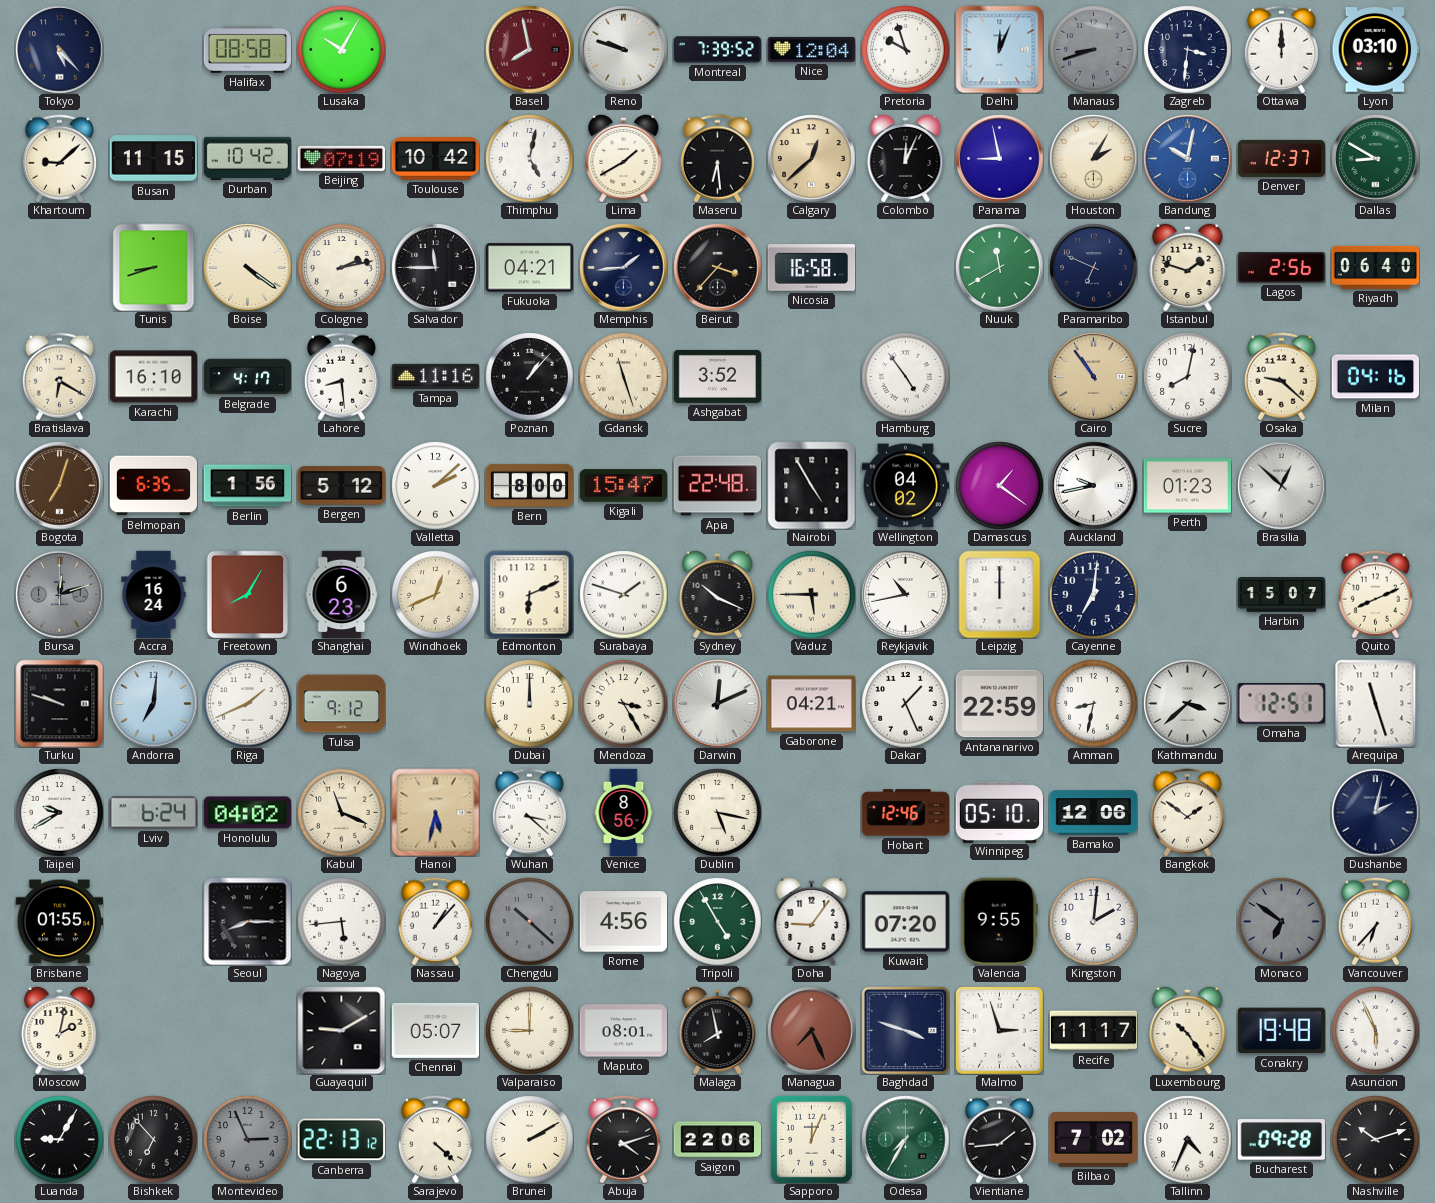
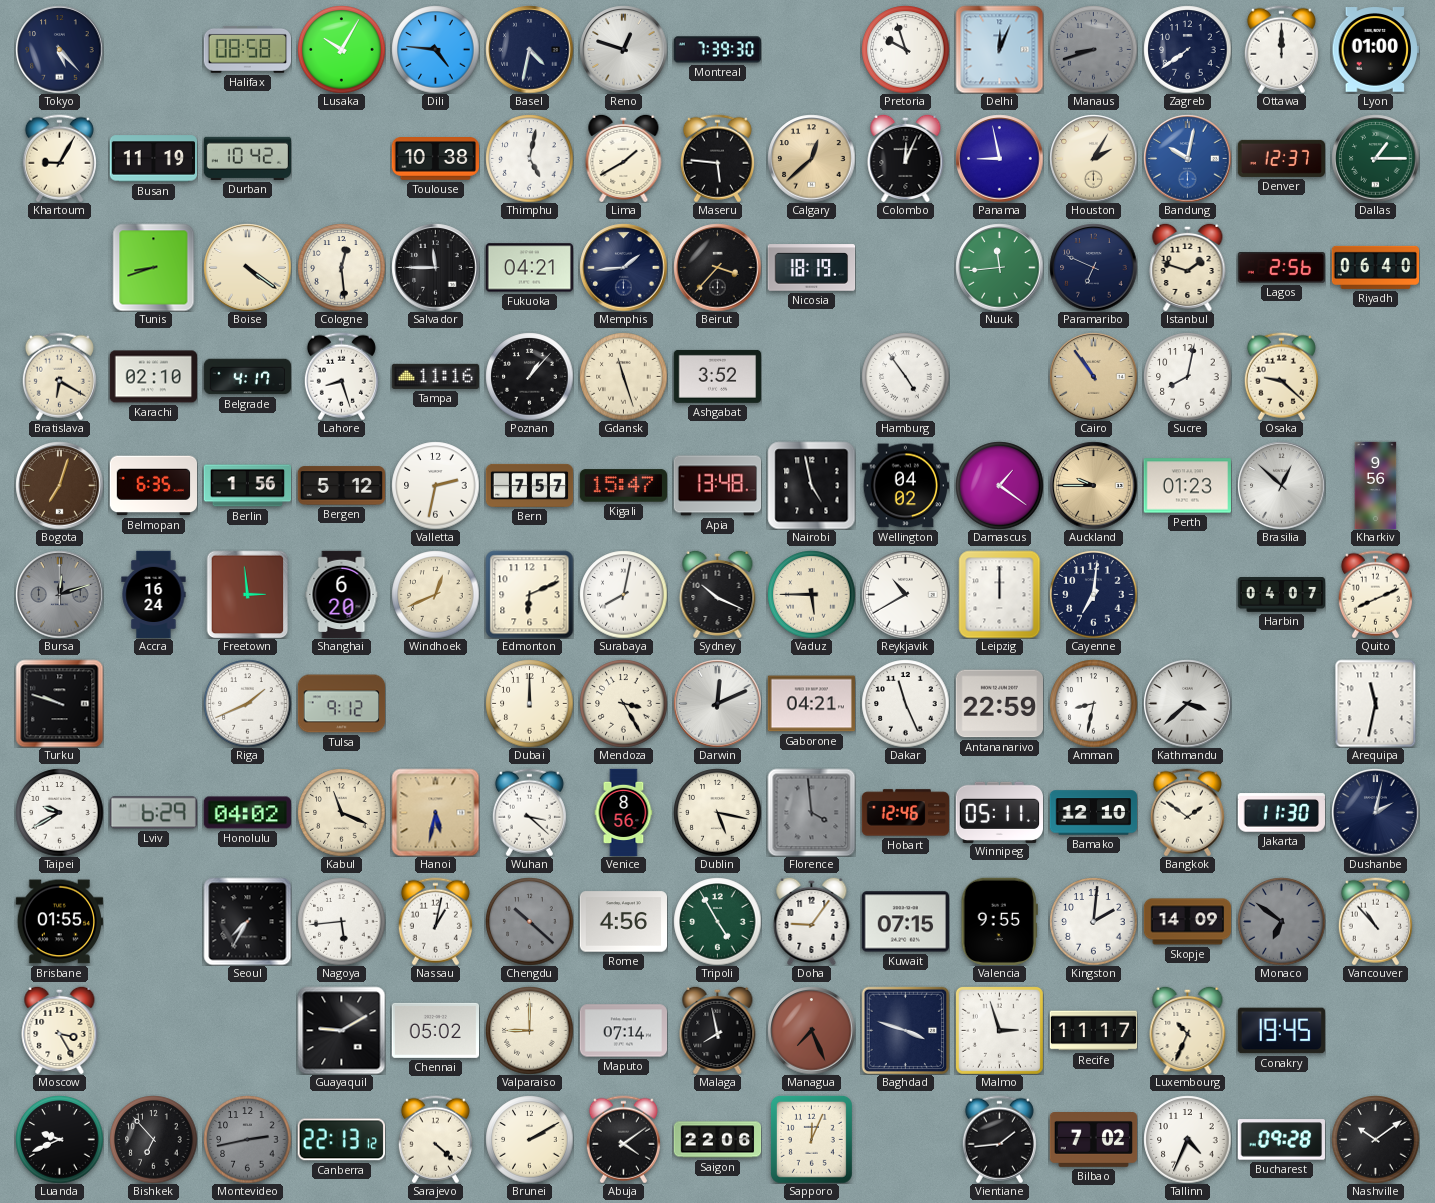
Dili: none -> 4:46 (435, 49)
Basel: 7:58 -> 4:32 (529, 49)
Basel dial: burgundy -> navy (529, 49)
Reno: 9:48 -> 12:48 (623, 49)
Montreal: 7:39:52 -> 7:39:30 (717, 50)
Nice: 12:04 -> none (811, 49)
Zagreb: 3:31 -> 7:39 (1187, 49)
Lyon: 03:10 -> 01:00 (1375, 50)
Khartoum: 9:08 -> 9:05 (59, 158)
Busan: 11:15 -> 11:19 (153, 159)
Beijing: 07:19 -> none (341, 158)
Toulouse: 10:42 -> 10:38 (435, 159)
Maseru: 6:29 -> 5:46 (717, 158)
Dallas: 8:50 -> 1:15 (1375, 158)
Cologne: 2:13 -> 12:29 (341, 267)
Nicosia: 16:58 -> 18:19 (811, 268)
Nuuk: 11:40 -> 11:44 (999, 267)
Karachi: 16:10 -> 02:10 (153, 377)
Lahore: 8:29 -> 8:27 (341, 376)
Milan: 04:16 -> none (1375, 377)
Valletta: 2:08 -> 2:32 (435, 485)
Bern: 8:00 -> 7:57 (529, 485)
Apia: 22:48 -> 13:48 (717, 486)
Nairobi: 4:55 -> 4:58 (811, 485)
Auckland: 9:43 -> 9:45 (1093, 485)
Auckland dial: white -> champagne (1093, 485)
Kharkiv: none -> 9:56 (1376, 485)
Freetown: 8:05 -> 2:59 (248, 594)
Shanghai: 6:23 -> 6:20 (342, 594)
Surabaya: 1:48 -> 8:02 (623, 594)
Reykjavik: 10:43 -> 10:40 (905, 594)
Harbin: 15:07 -> 04:07 (1281, 595)
Andorra: 7:01 -> none (153, 703)
Dakar: 1:26 -> 11:26 (905, 703)
Omaha: 12:51 -> none (1281, 704)
Arequipa: 11:27 -> 11:32 (1376, 703)
Lviv: 6:24 -> 6:29 (153, 813)
Florence: none -> 3:59 (811, 812)
Winnipeg: 05:10 -> 05:11 (999, 812)
Bamako: 12:06 -> 12:10 (1093, 813)
Jakarta: none -> 11:30 (1281, 813)
Seoul: 8:15 -> 7:35 (247, 921)
Nassau: 1:07 -> 1:02 (435, 921)
Kuwait: 07:20 -> 07:15 (905, 922)
Skopje: none -> 14:09 (1187, 922)
Vancouver: 6:37 -> 10:53 (1375, 921)
Moscow: 2:02 -> 3:25 (60, 1030)
Chennai: 05:07 -> 05:02 (435, 1030)
Maputo: 08:01 -> 07:14 (623, 1031)
Luxembourg: 10:24 -> 10:34 (1188, 1030)
Conakry: 19:48 -> 19:45 (1281, 1031)
Asuncion: 5:56 -> none (1375, 1030)
Luanda: 9:05 -> 9:41 (59, 1139)
Montevideo: 2:56 -> 2:43 (247, 1139)
Abuja: 4:12 -> 4:09 (623, 1139)
Odesa: 7:35 -> none (905, 1139)
Nashville: 10:12 -> 10:09 (1375, 1139)
